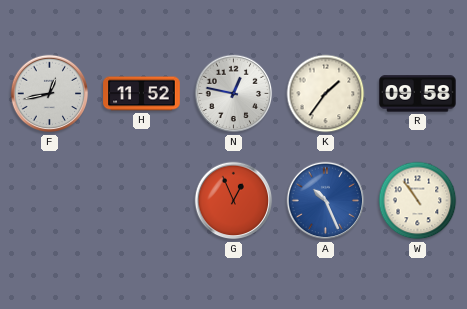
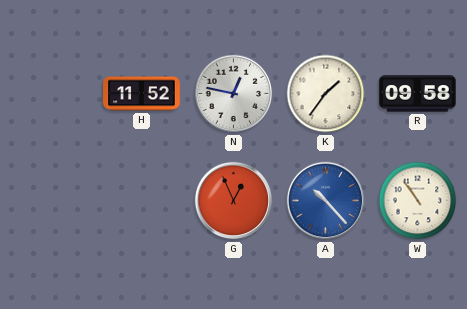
F: 12:43 -> none (50, 94)
A: 10:26 -> 10:23 (326, 201)
